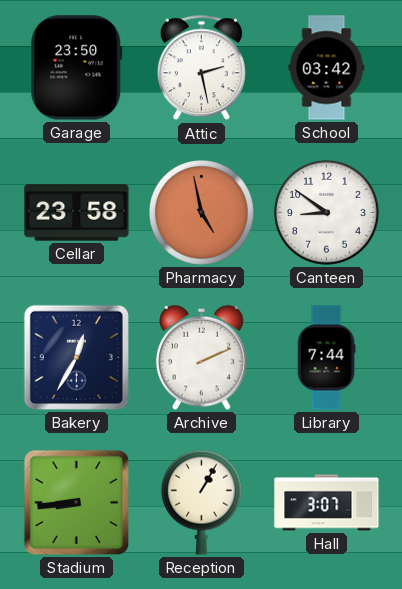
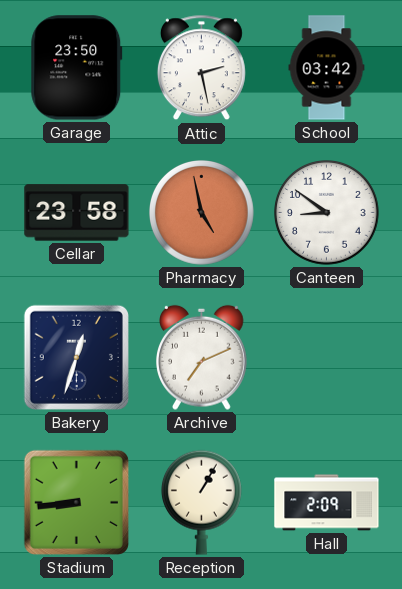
Bakery: 12:35 -> 12:33 (76, 357)
Archive: 2:11 -> 7:11 (202, 357)
Library: 7:44 -> none (326, 358)
Hall: 3:07 -> 2:09 (327, 503)
